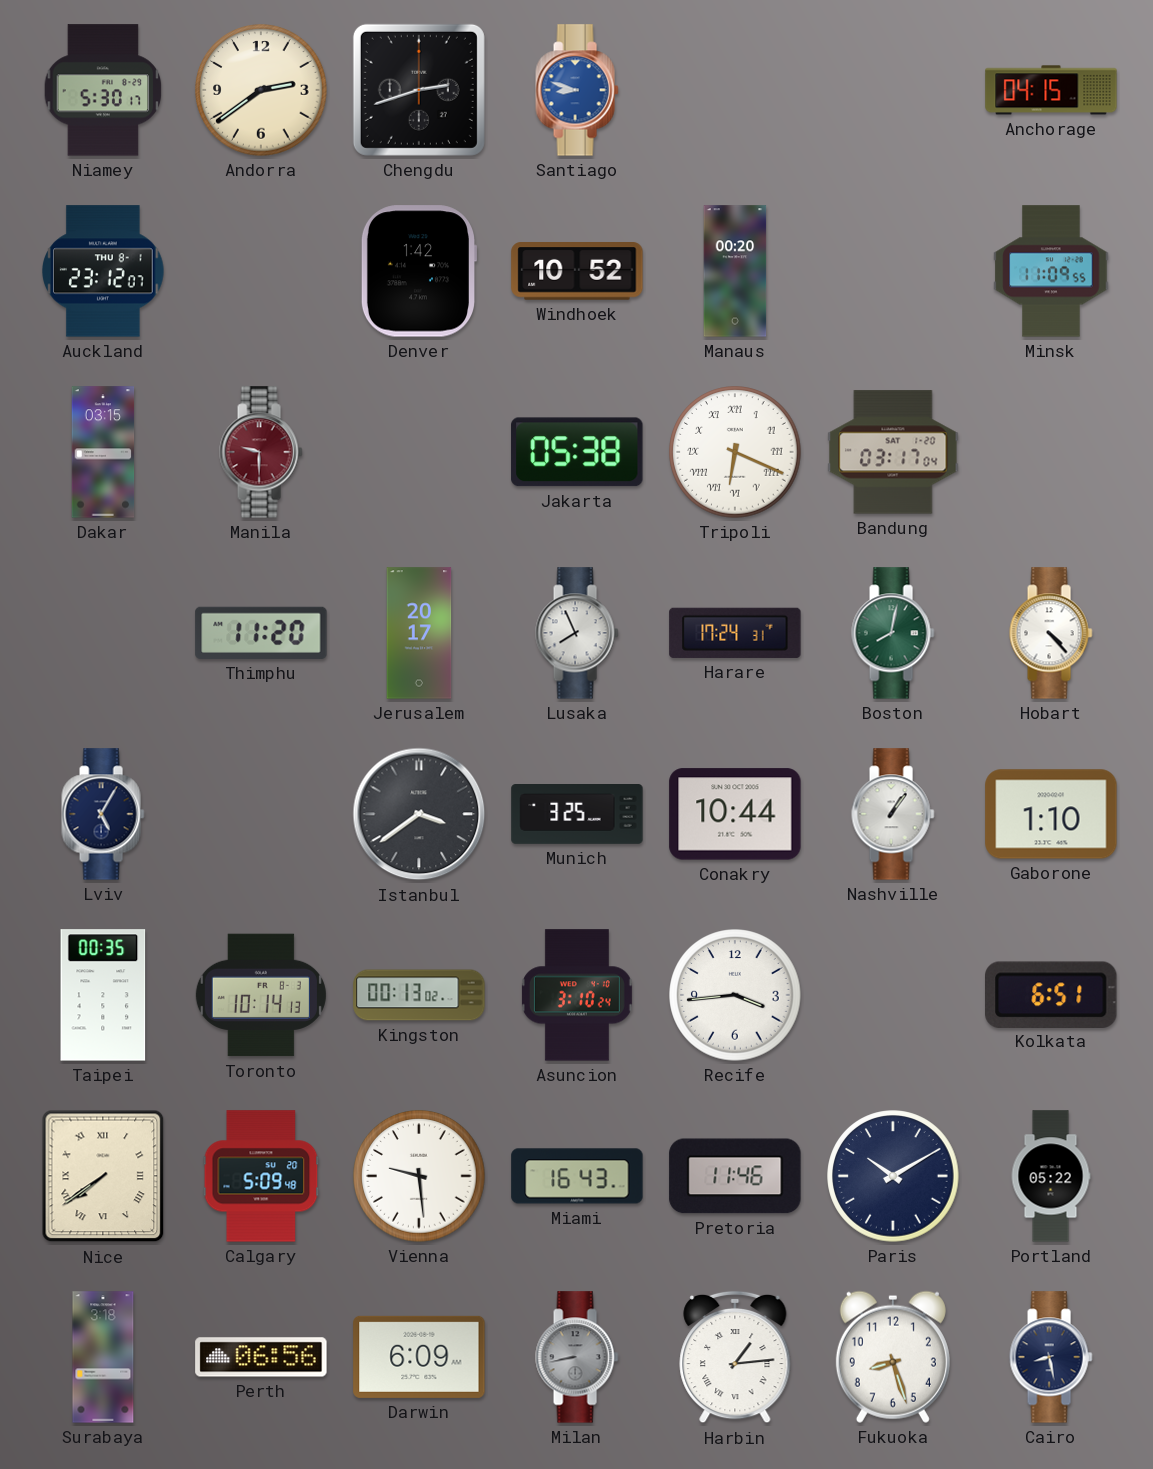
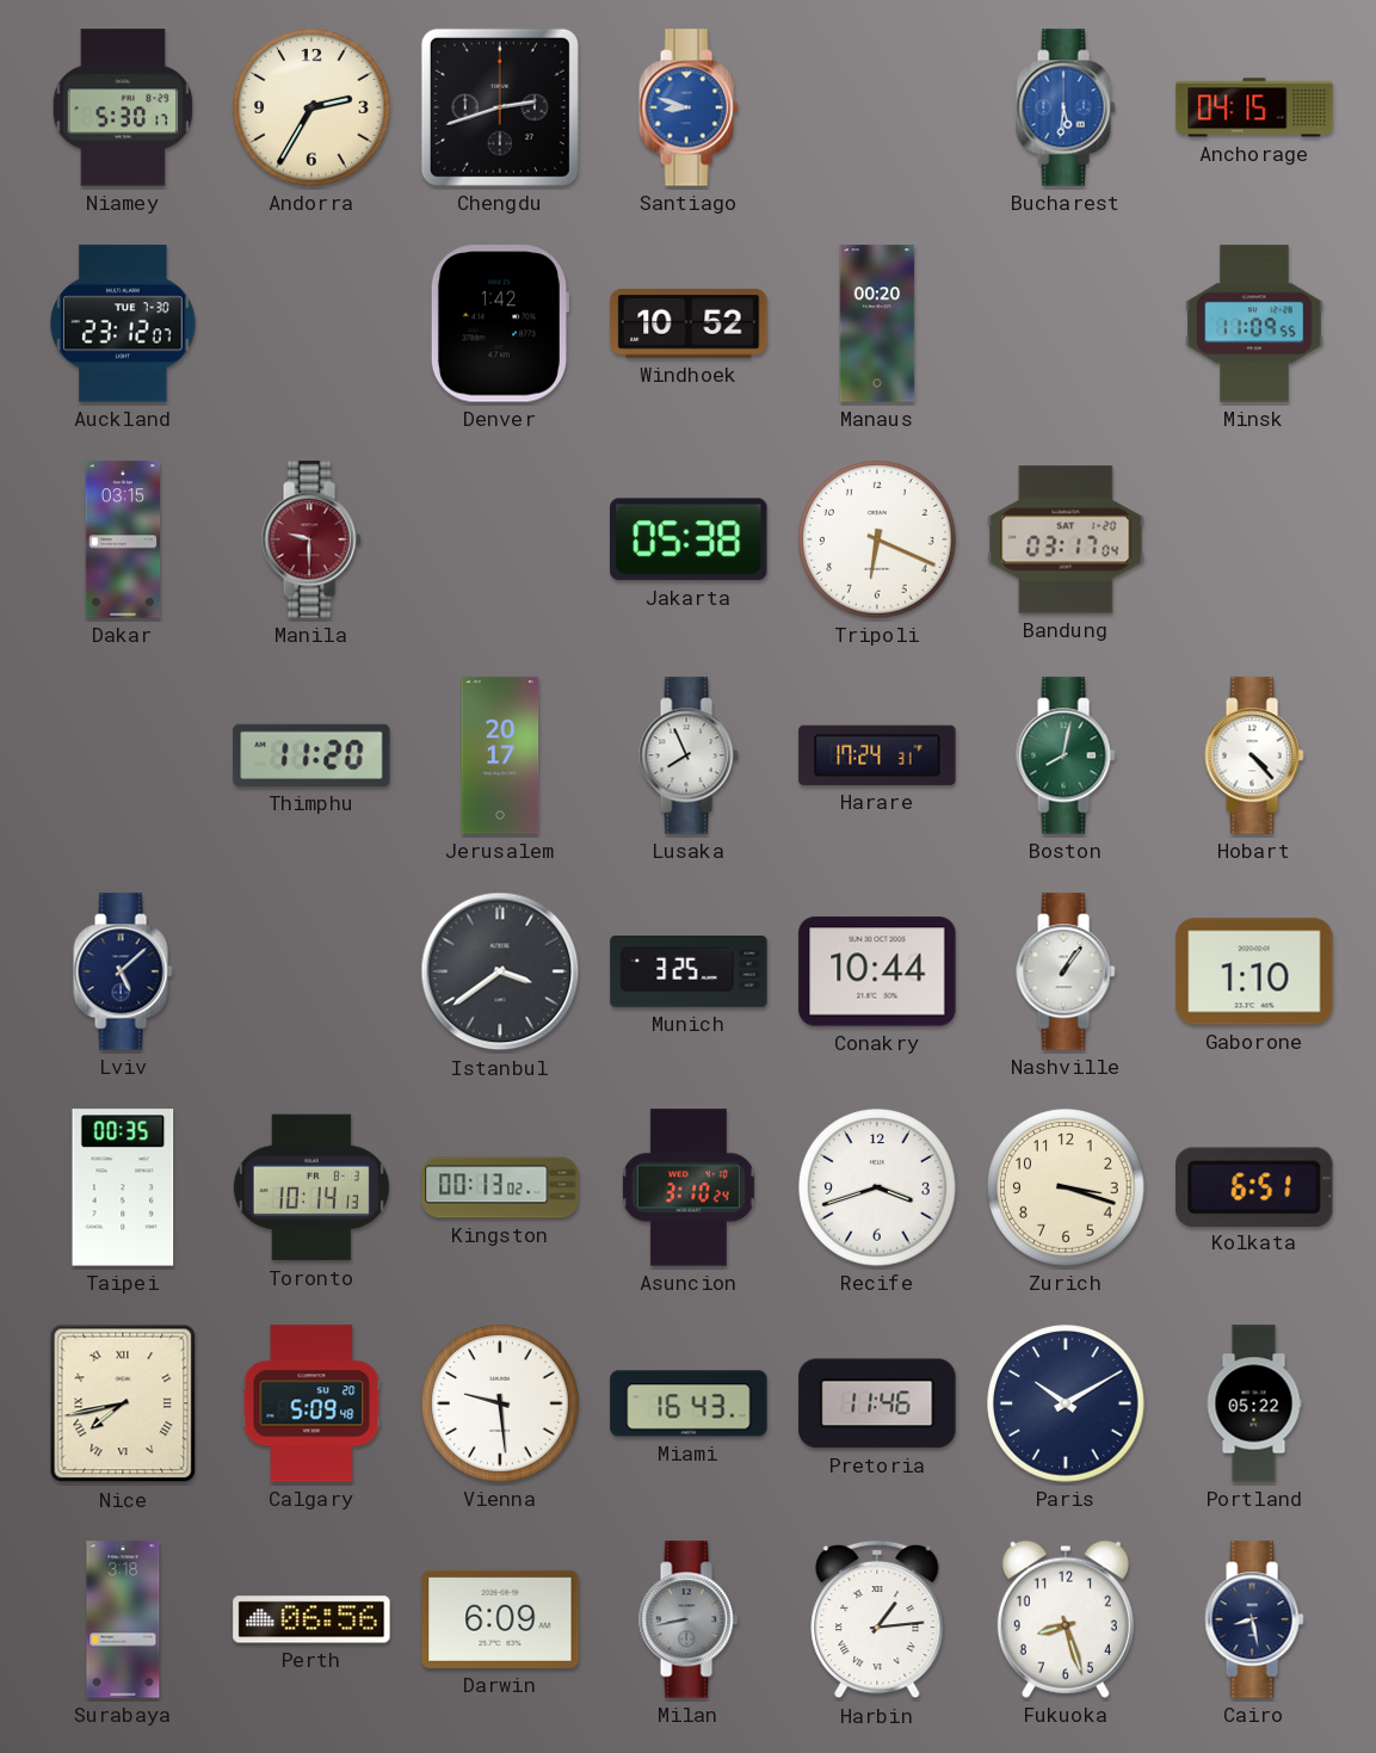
Andorra: 2:39 -> 2:35 (311, 107)
Bucharest: none -> 5:31 (1066, 107)
Auckland date: THU 8-1 -> TUE 7-30 (123, 323)
Tripoli numerals: Roman -> Arabic (877, 539)
Lviv: 5:05 -> 5:08 (123, 971)
Recife: 3:44 -> 3:42 (877, 1187)
Zurich: none -> 3:18 (1066, 1187)
Nice: 7:39 -> 7:43 (123, 1403)
